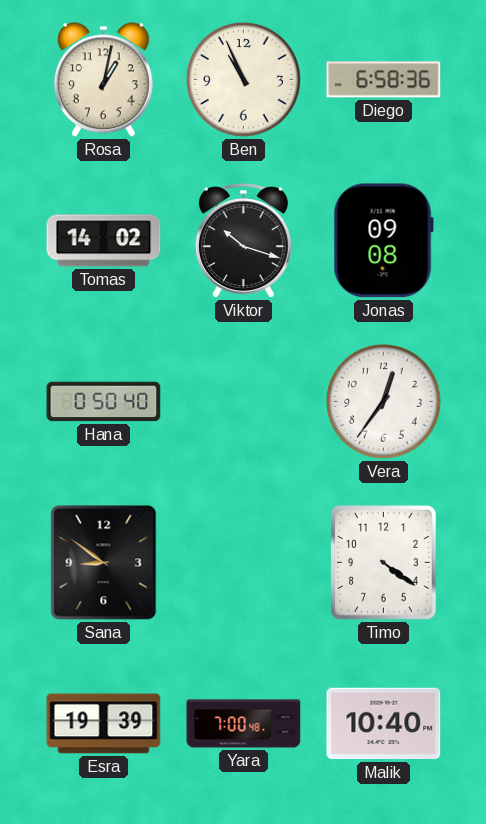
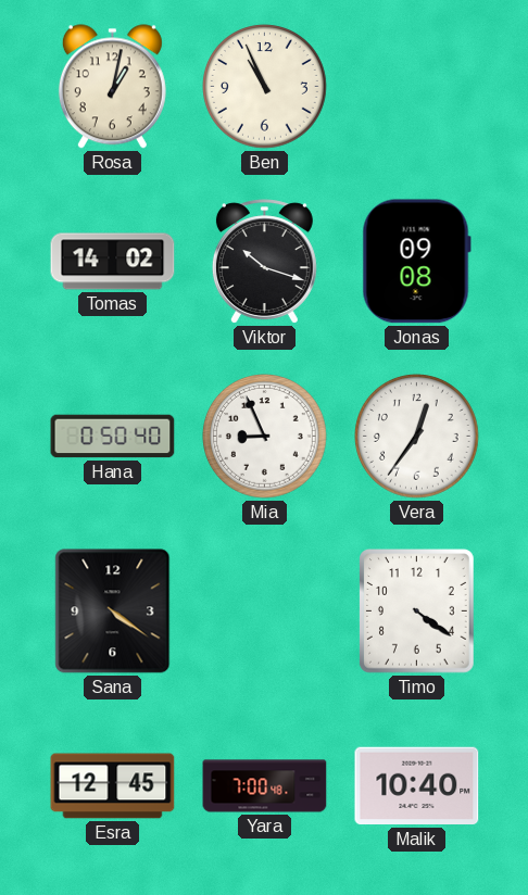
Diego: 6:58 -> none (384, 80)
Mia: none -> 8:56 (265, 437)
Sana: 8:51 -> 4:21 (113, 612)
Esra: 19:39 -> 12:45 (113, 786)
